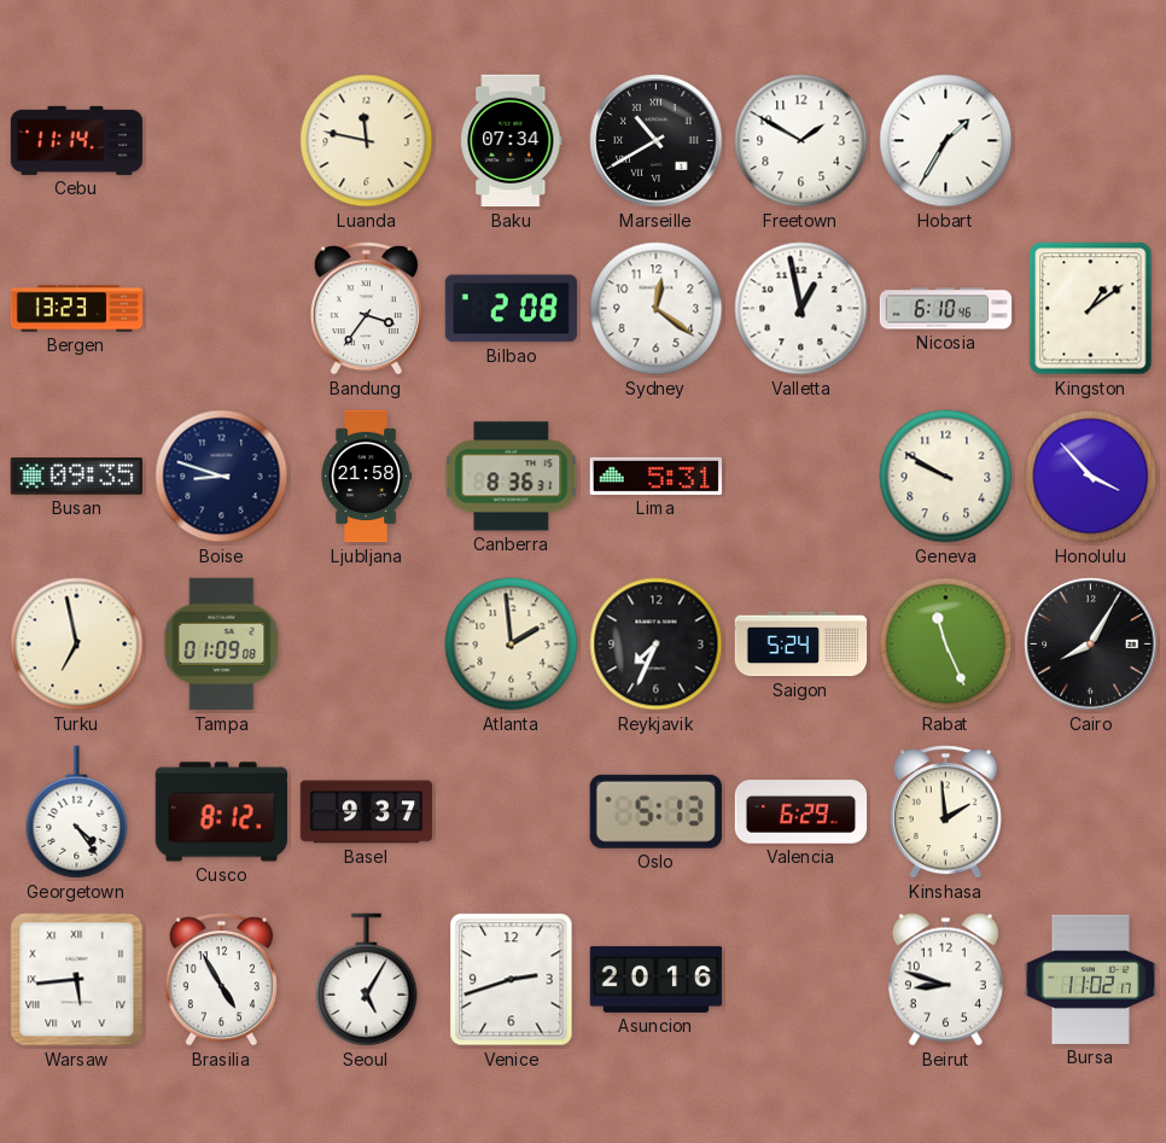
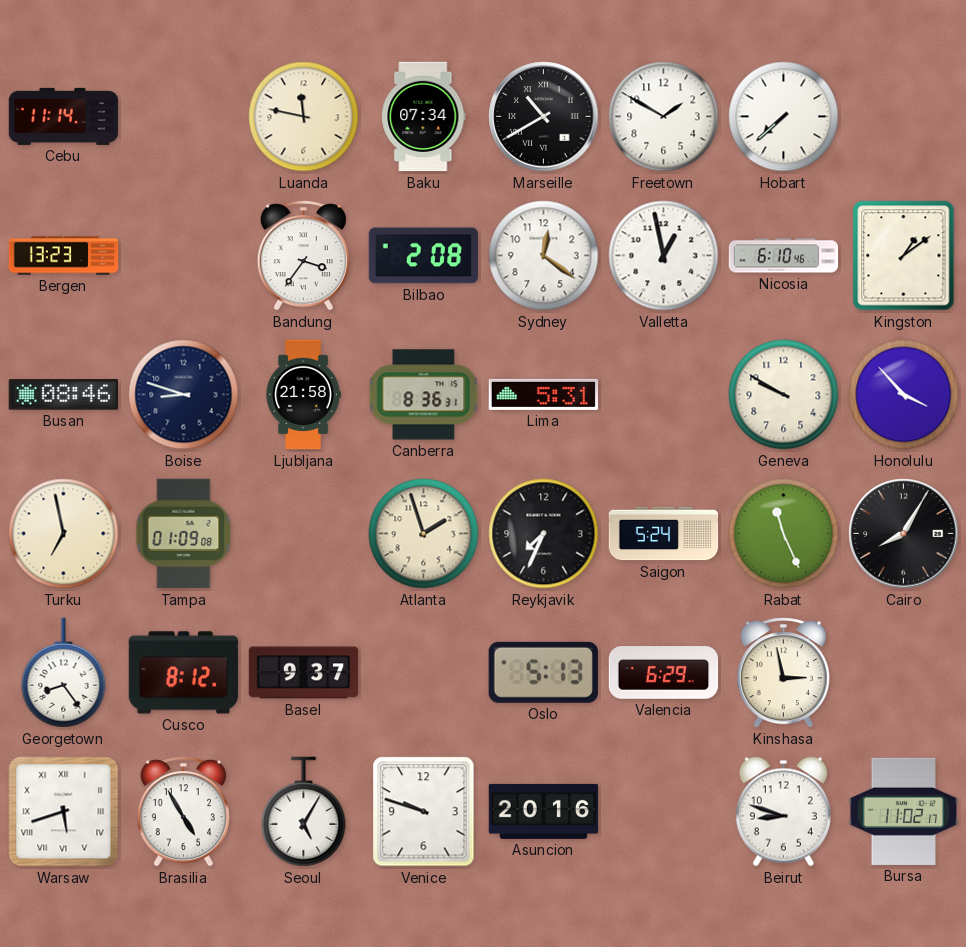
Hobart: 1:35 -> 7:38 (784, 117)
Busan: 09:35 -> 08:46 (63, 395)
Atlanta: 1:59 -> 1:57 (424, 534)
Georgetown: 4:24 -> 8:24 (64, 673)
Kinshasa: 1:59 -> 2:58 (783, 673)
Warsaw: 5:44 -> 5:42 (64, 812)
Venice: 2:42 -> 9:48 (424, 812)
